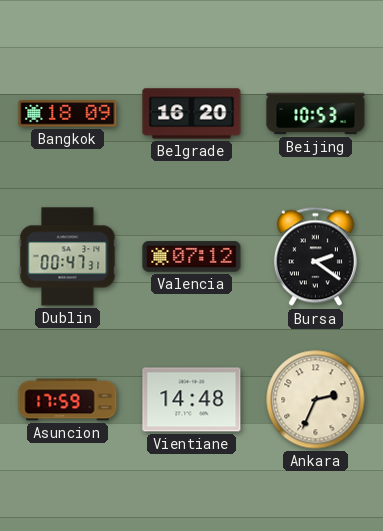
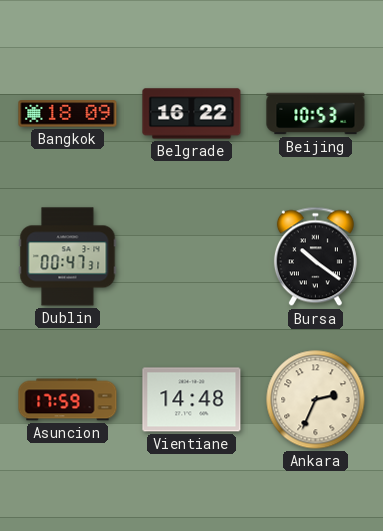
Belgrade: 16:20 -> 16:22 (192, 114)
Valencia: 07:12 -> none (192, 257)
Bursa: 2:21 -> 10:21 (315, 257)
